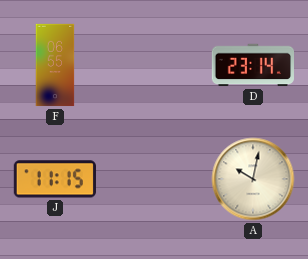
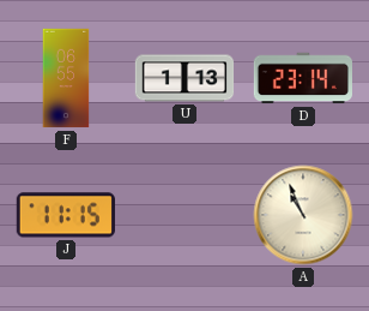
U: none -> 1:13 (184, 78)
A: 10:02 -> 10:56 (303, 215)
